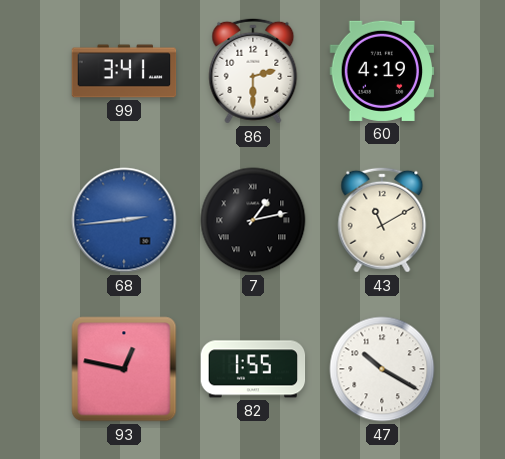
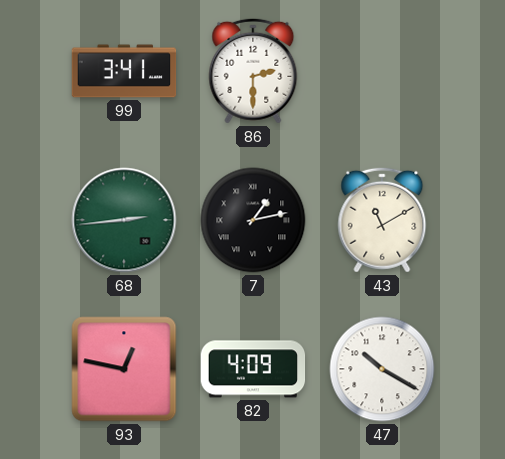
60: 4:19 -> none (382, 71)
68 dial: blue -> green (124, 220)
82: 1:55 -> 4:09 (253, 369)
